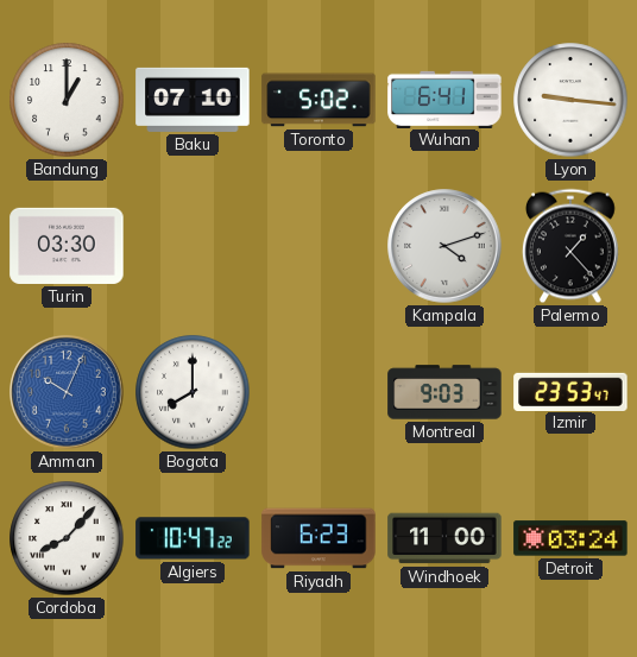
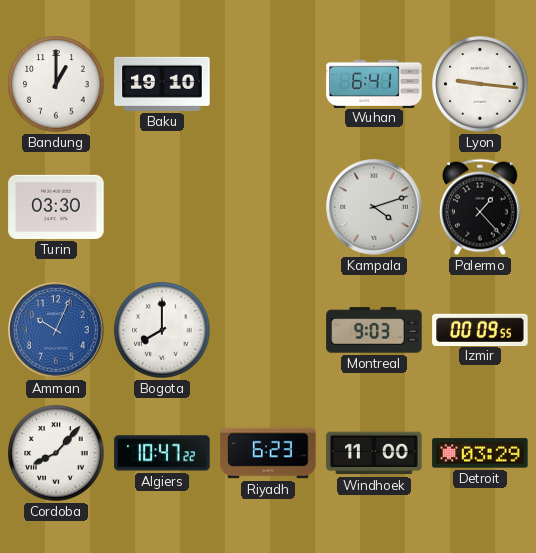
Baku: 07:10 -> 19:10 (162, 84)
Toronto: 5:02 -> none (318, 100)
Izmir: 23:53 -> 00:09 (480, 329)
Detroit: 03:24 -> 03:29 (480, 453)
